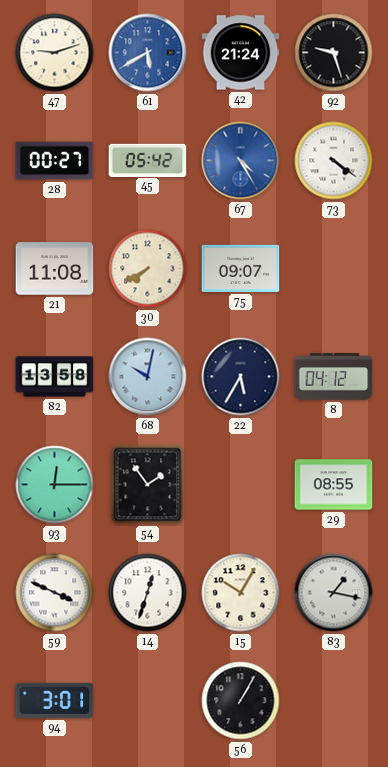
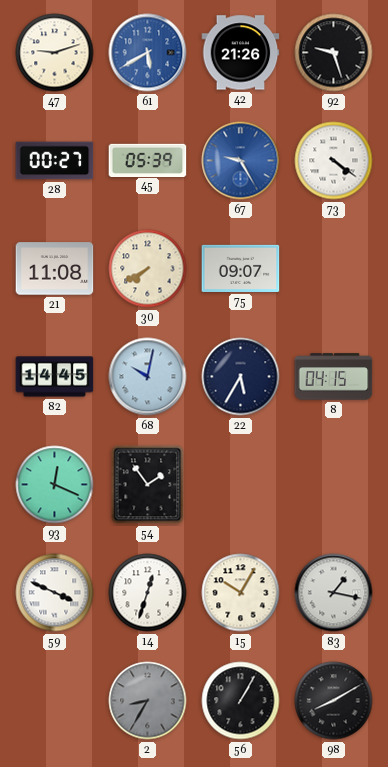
42: 21:24 -> 21:26 (241, 53)
45: 05:42 -> 05:39 (148, 160)
67: 4:25 -> 9:25 (241, 161)
82: 13:58 -> 14:45 (55, 377)
8: 04:12 -> 04:15 (334, 377)
93: 12:15 -> 12:19 (55, 485)
29: 08:55 -> none (334, 485)
94: 3:01 -> none (55, 700)
2: none -> 8:35 (148, 701)
98: none -> 8:10 (334, 701)
